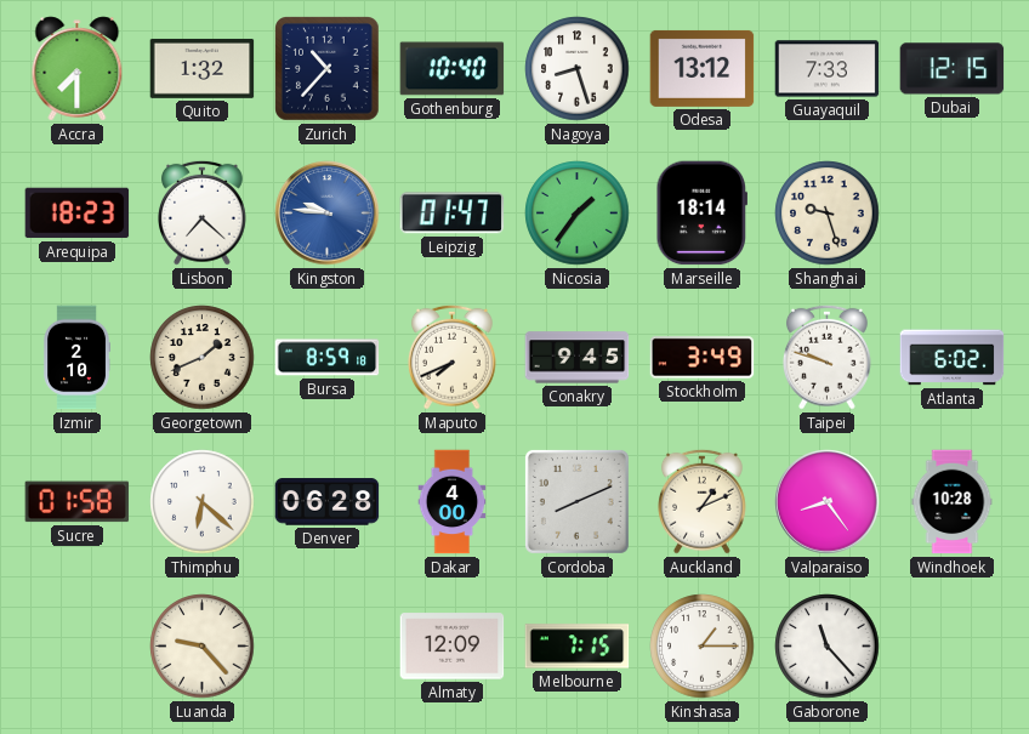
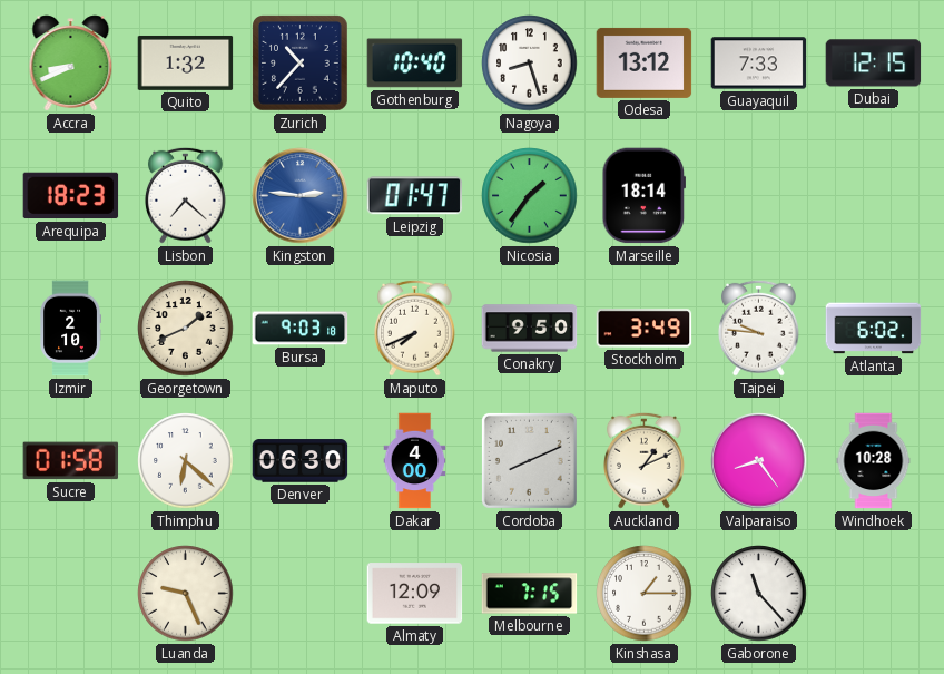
Accra: 7:30 -> 8:41 (71, 64)
Kingston: 9:46 -> 2:46 (301, 196)
Shanghai: 9:27 -> none (828, 214)
Bursa: 8:59 -> 9:03 (301, 329)
Conakry: 9:45 -> 9:50 (530, 329)
Taipei: 9:48 -> 9:46 (759, 328)
Denver: 06:28 -> 06:30 (301, 461)
Luanda: 9:23 -> 9:26 (186, 594)
